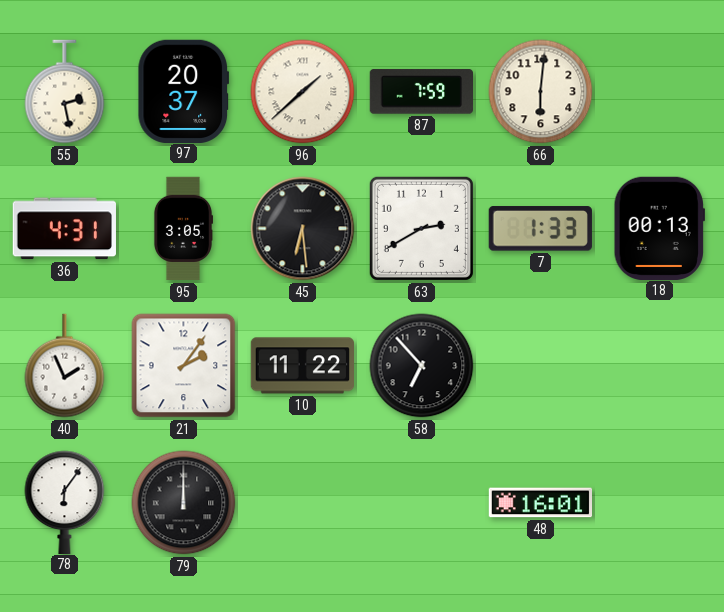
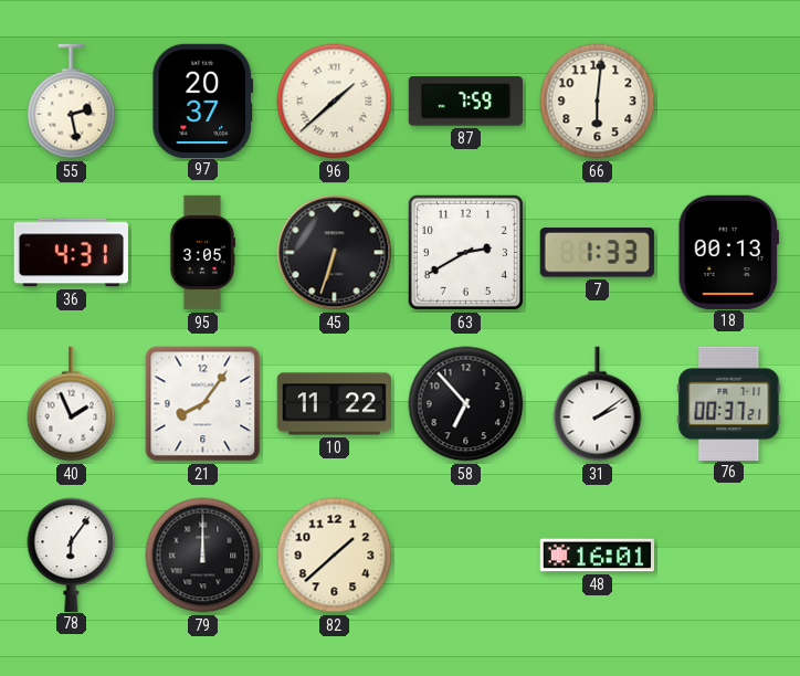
45: 6:29 -> 6:33 (335, 253)
21: 2:06 -> 8:06 (203, 404)
31: none -> 2:09 (598, 404)
76: none -> 00:37 (729, 403)
82: none -> 1:38 (335, 556)
